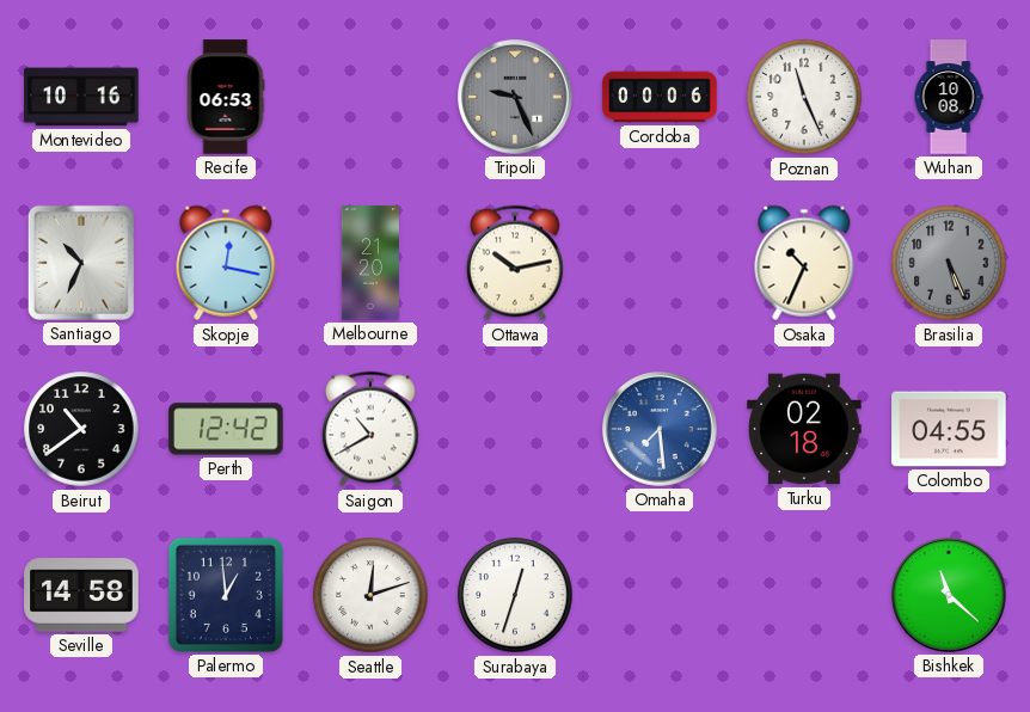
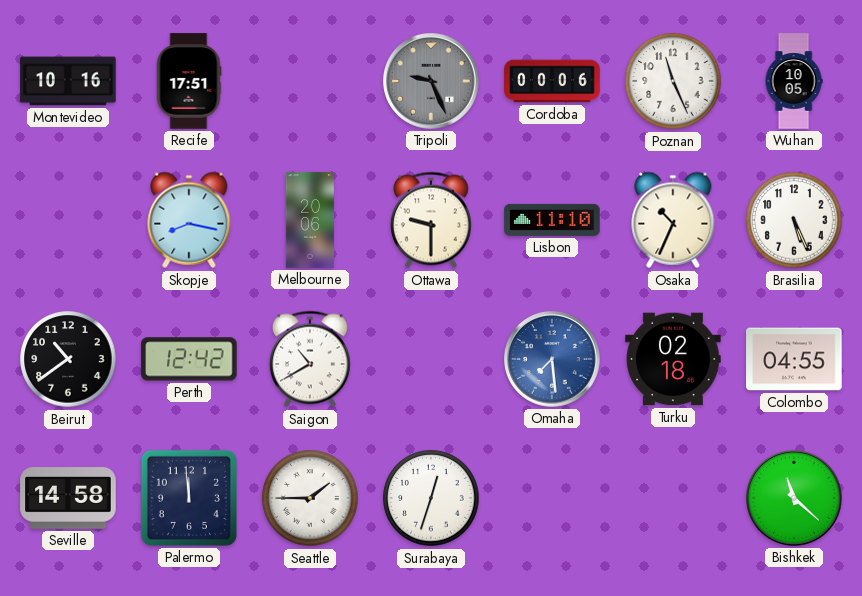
Recife: 06:53 -> 17:51 (189, 81)
Wuhan: 10:08 -> 10:05 (794, 81)
Santiago: 10:34 -> none (81, 263)
Skopje: 12:17 -> 8:17 (189, 220)
Melbourne: 21:20 -> 20:06 (310, 220)
Ottawa: 10:13 -> 9:30 (431, 220)
Lisbon: none -> 11:10 (552, 220)
Brasilia dial: grey -> white (794, 220)
Palermo: 12:59 -> 11:59 (189, 498)
Seattle: 12:12 -> 1:45 (310, 498)
